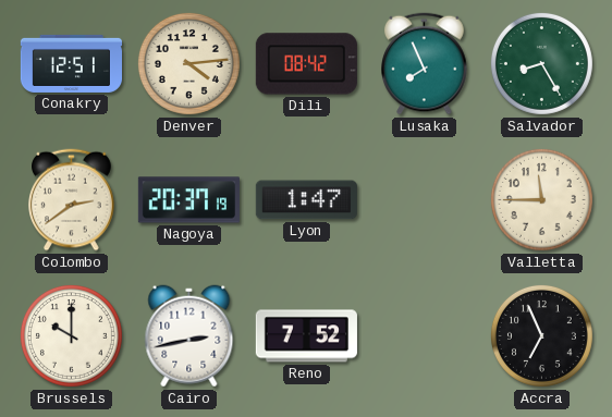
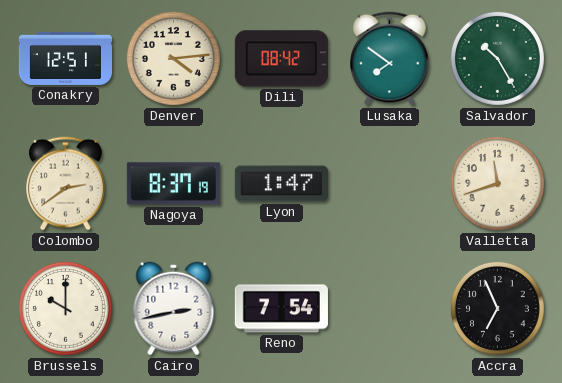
Lusaka: 7:56 -> 7:51 (390, 59)
Salvador: 8:25 -> 10:25 (497, 58)
Nagoya: 20:37 -> 8:37 (173, 184)
Valletta: 11:45 -> 11:42 (497, 183)
Reno: 7:52 -> 7:54 (281, 309)
